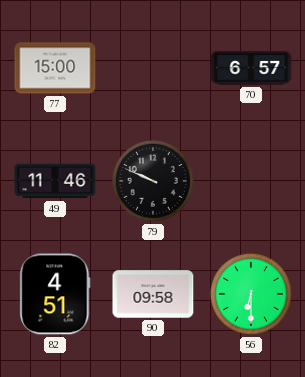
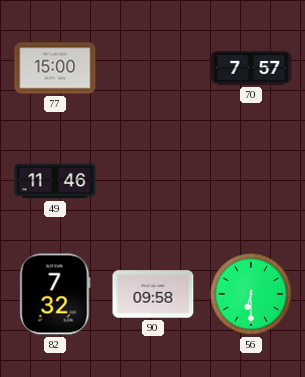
70: 6:57 -> 7:57 (251, 68)
79: 9:49 -> none (153, 181)
82: 4:51 -> 7:32 (55, 294)
